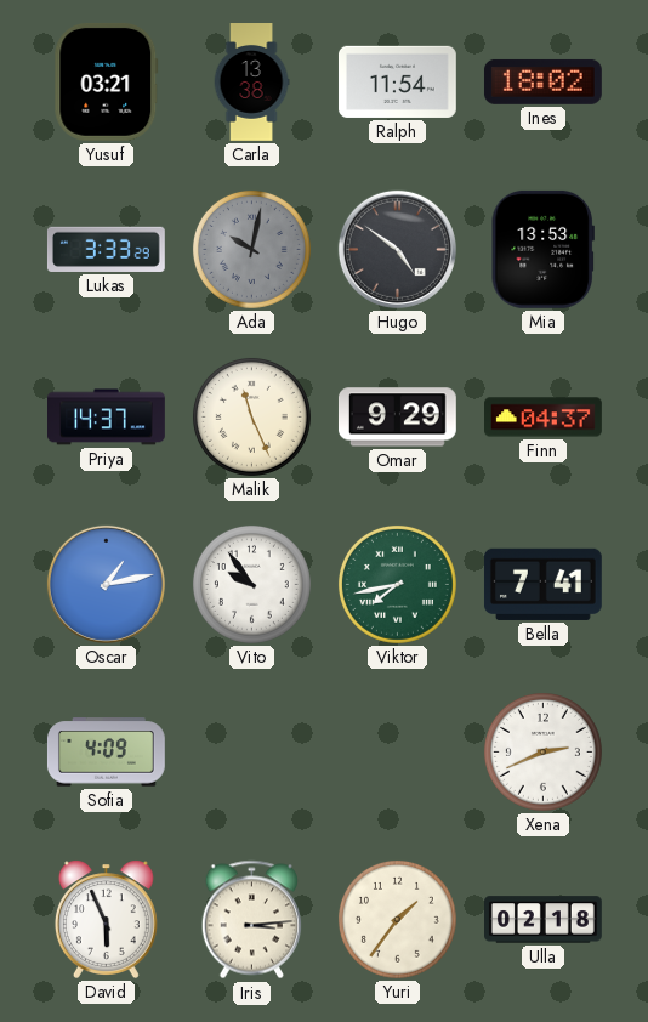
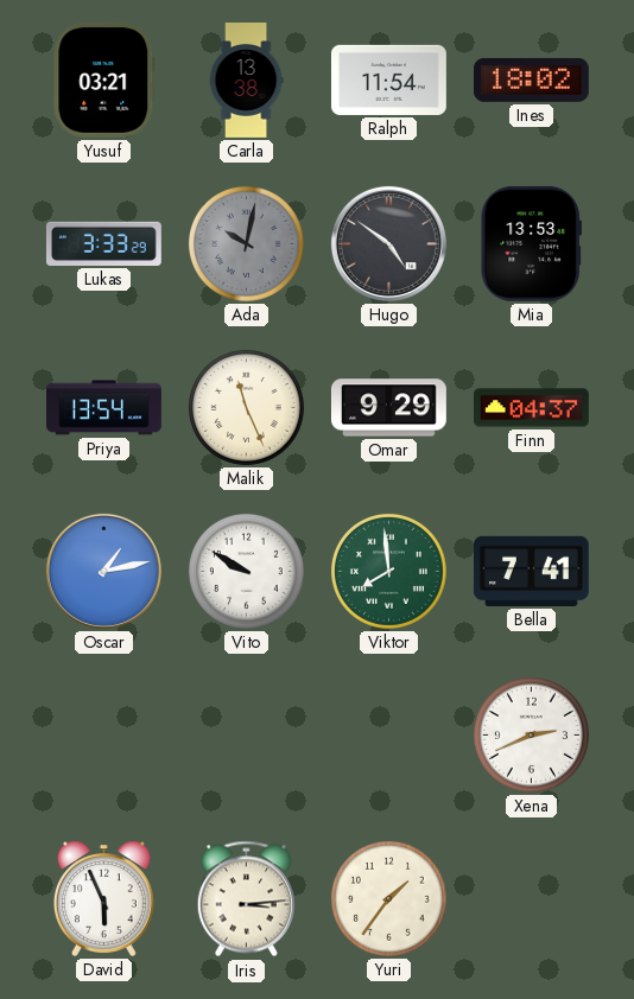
Priya: 14:37 -> 13:54 (104, 408)
Vito: 9:54 -> 9:50 (246, 571)
Viktor: 7:43 -> 7:59 (388, 571)
Sofia: 4:09 -> none (106, 753)
Ulla: 02:18 -> none (544, 920)
